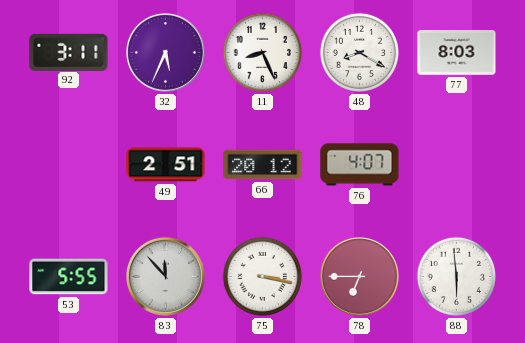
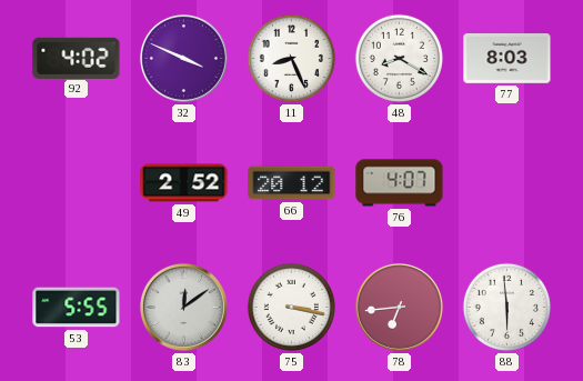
92: 3:11 -> 4:02 (77, 58)
32: 5:34 -> 3:49 (183, 58)
49: 2:51 -> 2:52 (184, 183)
83: 11:53 -> 12:09 (183, 307)
78: 6:45 -> 6:44 (399, 307)
